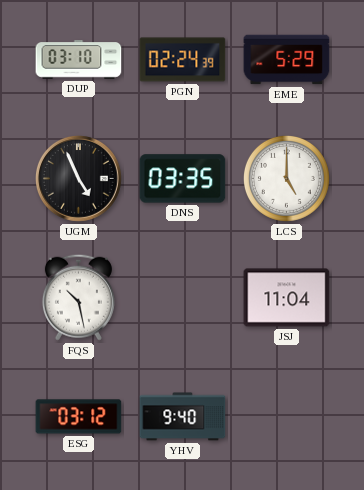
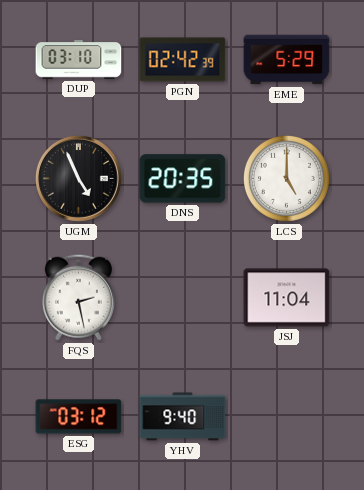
PGN: 02:24 -> 02:42 (183, 60)
DNS: 03:35 -> 20:35 (183, 179)
FQS: 10:28 -> 2:28 (78, 297)
